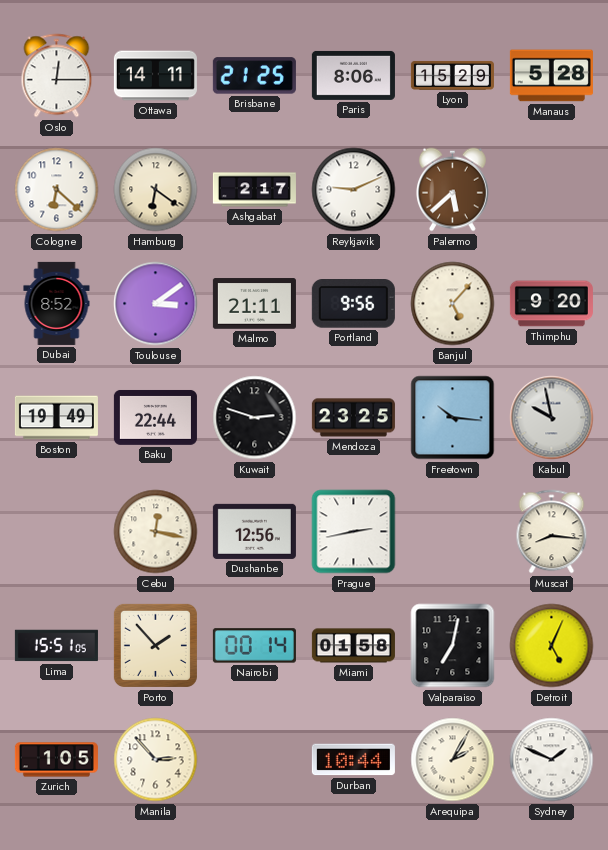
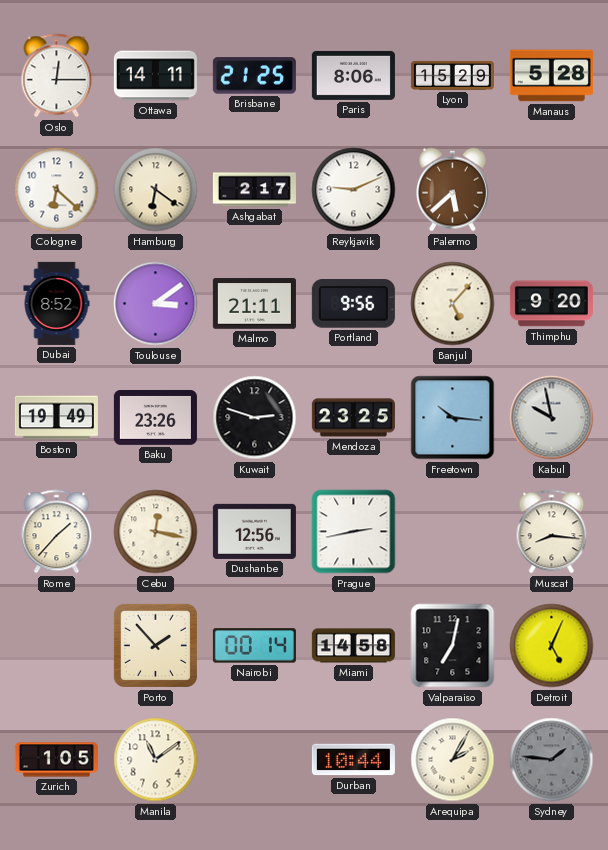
Baku: 22:44 -> 23:26 (155, 417)
Rome: none -> 1:37 (57, 532)
Lima: 15:51 -> none (56, 646)
Miami: 01:58 -> 14:58 (353, 646)
Manila: 2:53 -> 11:09 (156, 760)
Sydney: 1:49 -> 1:46 (552, 760)
Sydney dial: white -> grey (552, 760)
